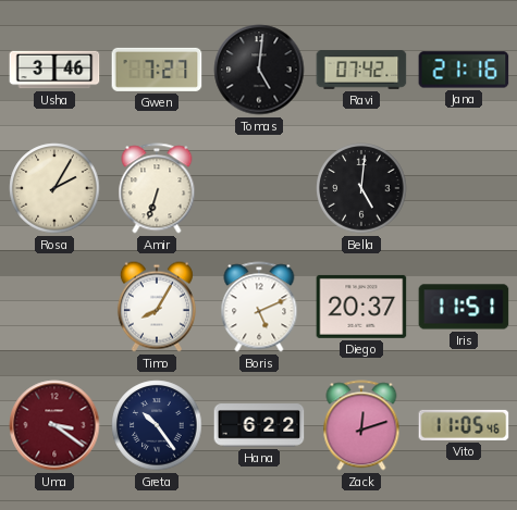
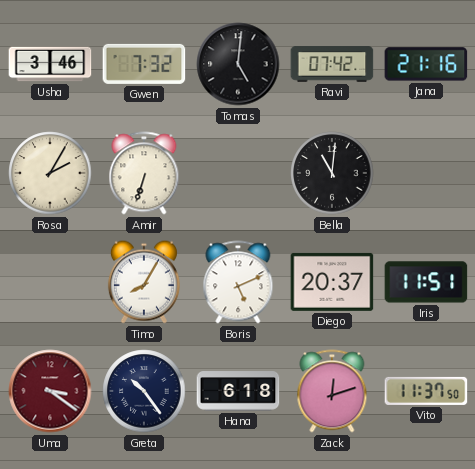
Gwen: 7:27 -> 7:32 (144, 64)
Bella: 5:01 -> 11:01 (332, 173)
Hana: 6:22 -> 6:18 (238, 391)
Vito: 11:05 -> 11:37 (426, 391)
